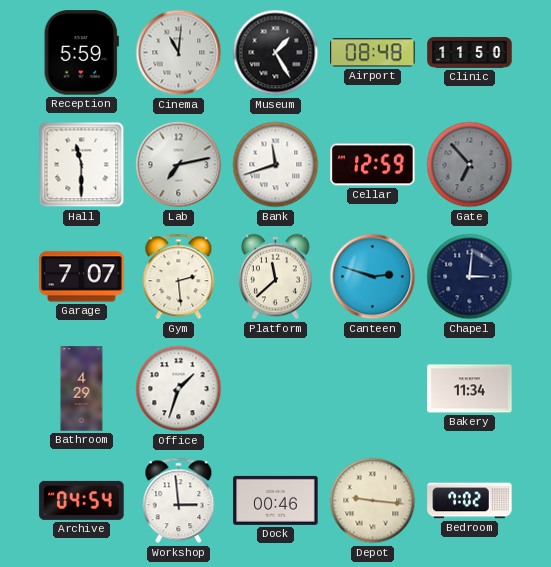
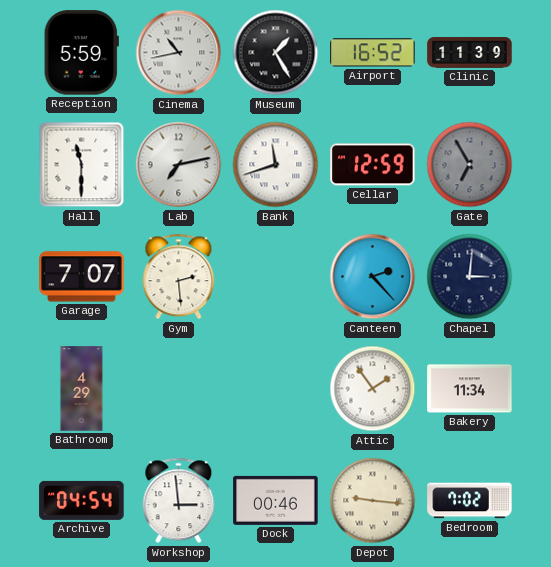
Cinema: 11:01 -> 10:43 (179, 53)
Airport: 08:48 -> 16:52 (373, 53)
Clinic: 11:50 -> 11:39 (470, 53)
Gate: 6:53 -> 6:55 (470, 165)
Platform: 11:38 -> none (275, 277)
Canteen: 2:48 -> 2:23 (373, 277)
Office: 1:33 -> none (179, 389)
Attic: none -> 1:54 (373, 389)
